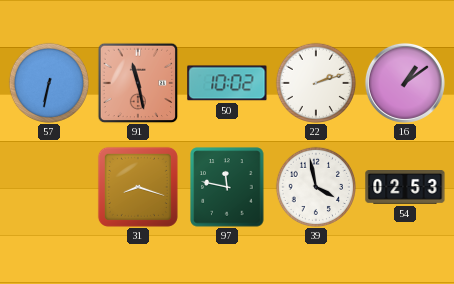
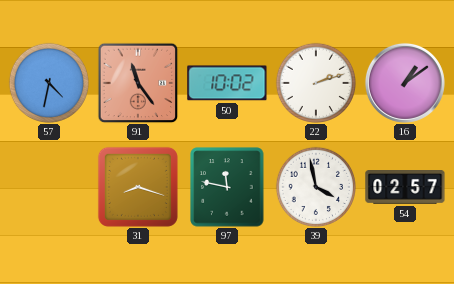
57: 6:32 -> 4:32 (48, 82)
91: 11:28 -> 11:24 (138, 83)
54: 02:53 -> 02:57 (405, 188)
